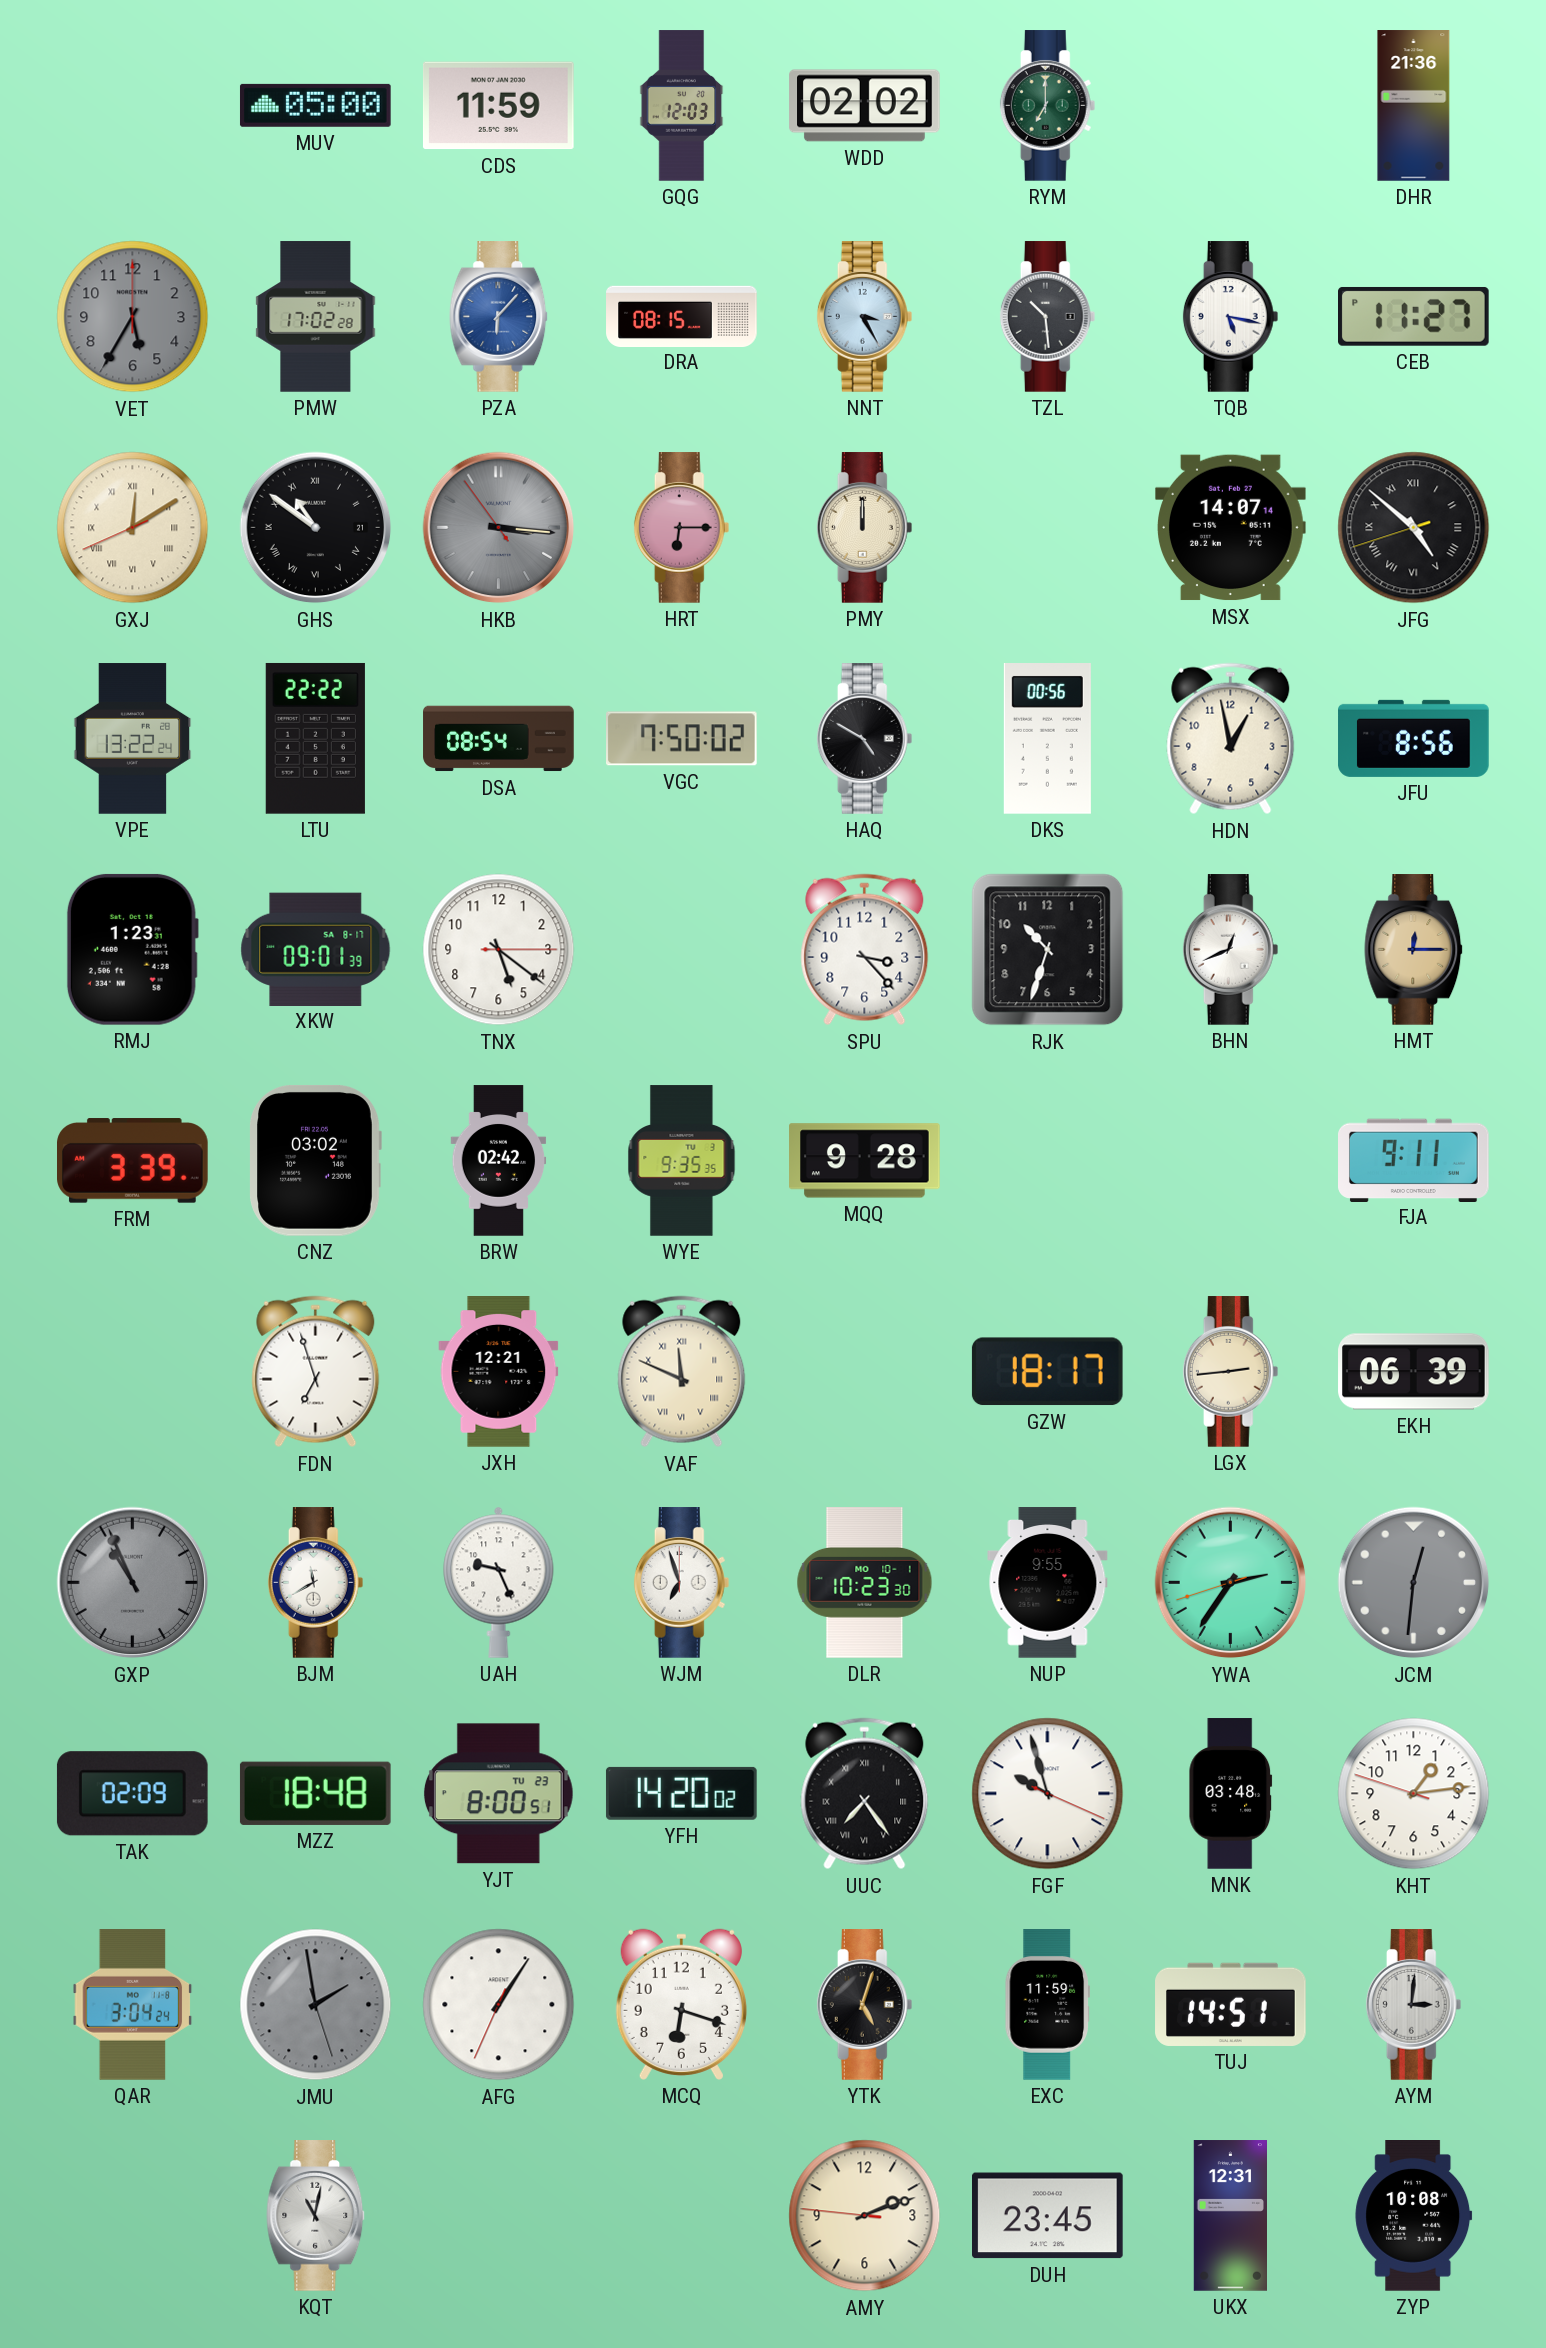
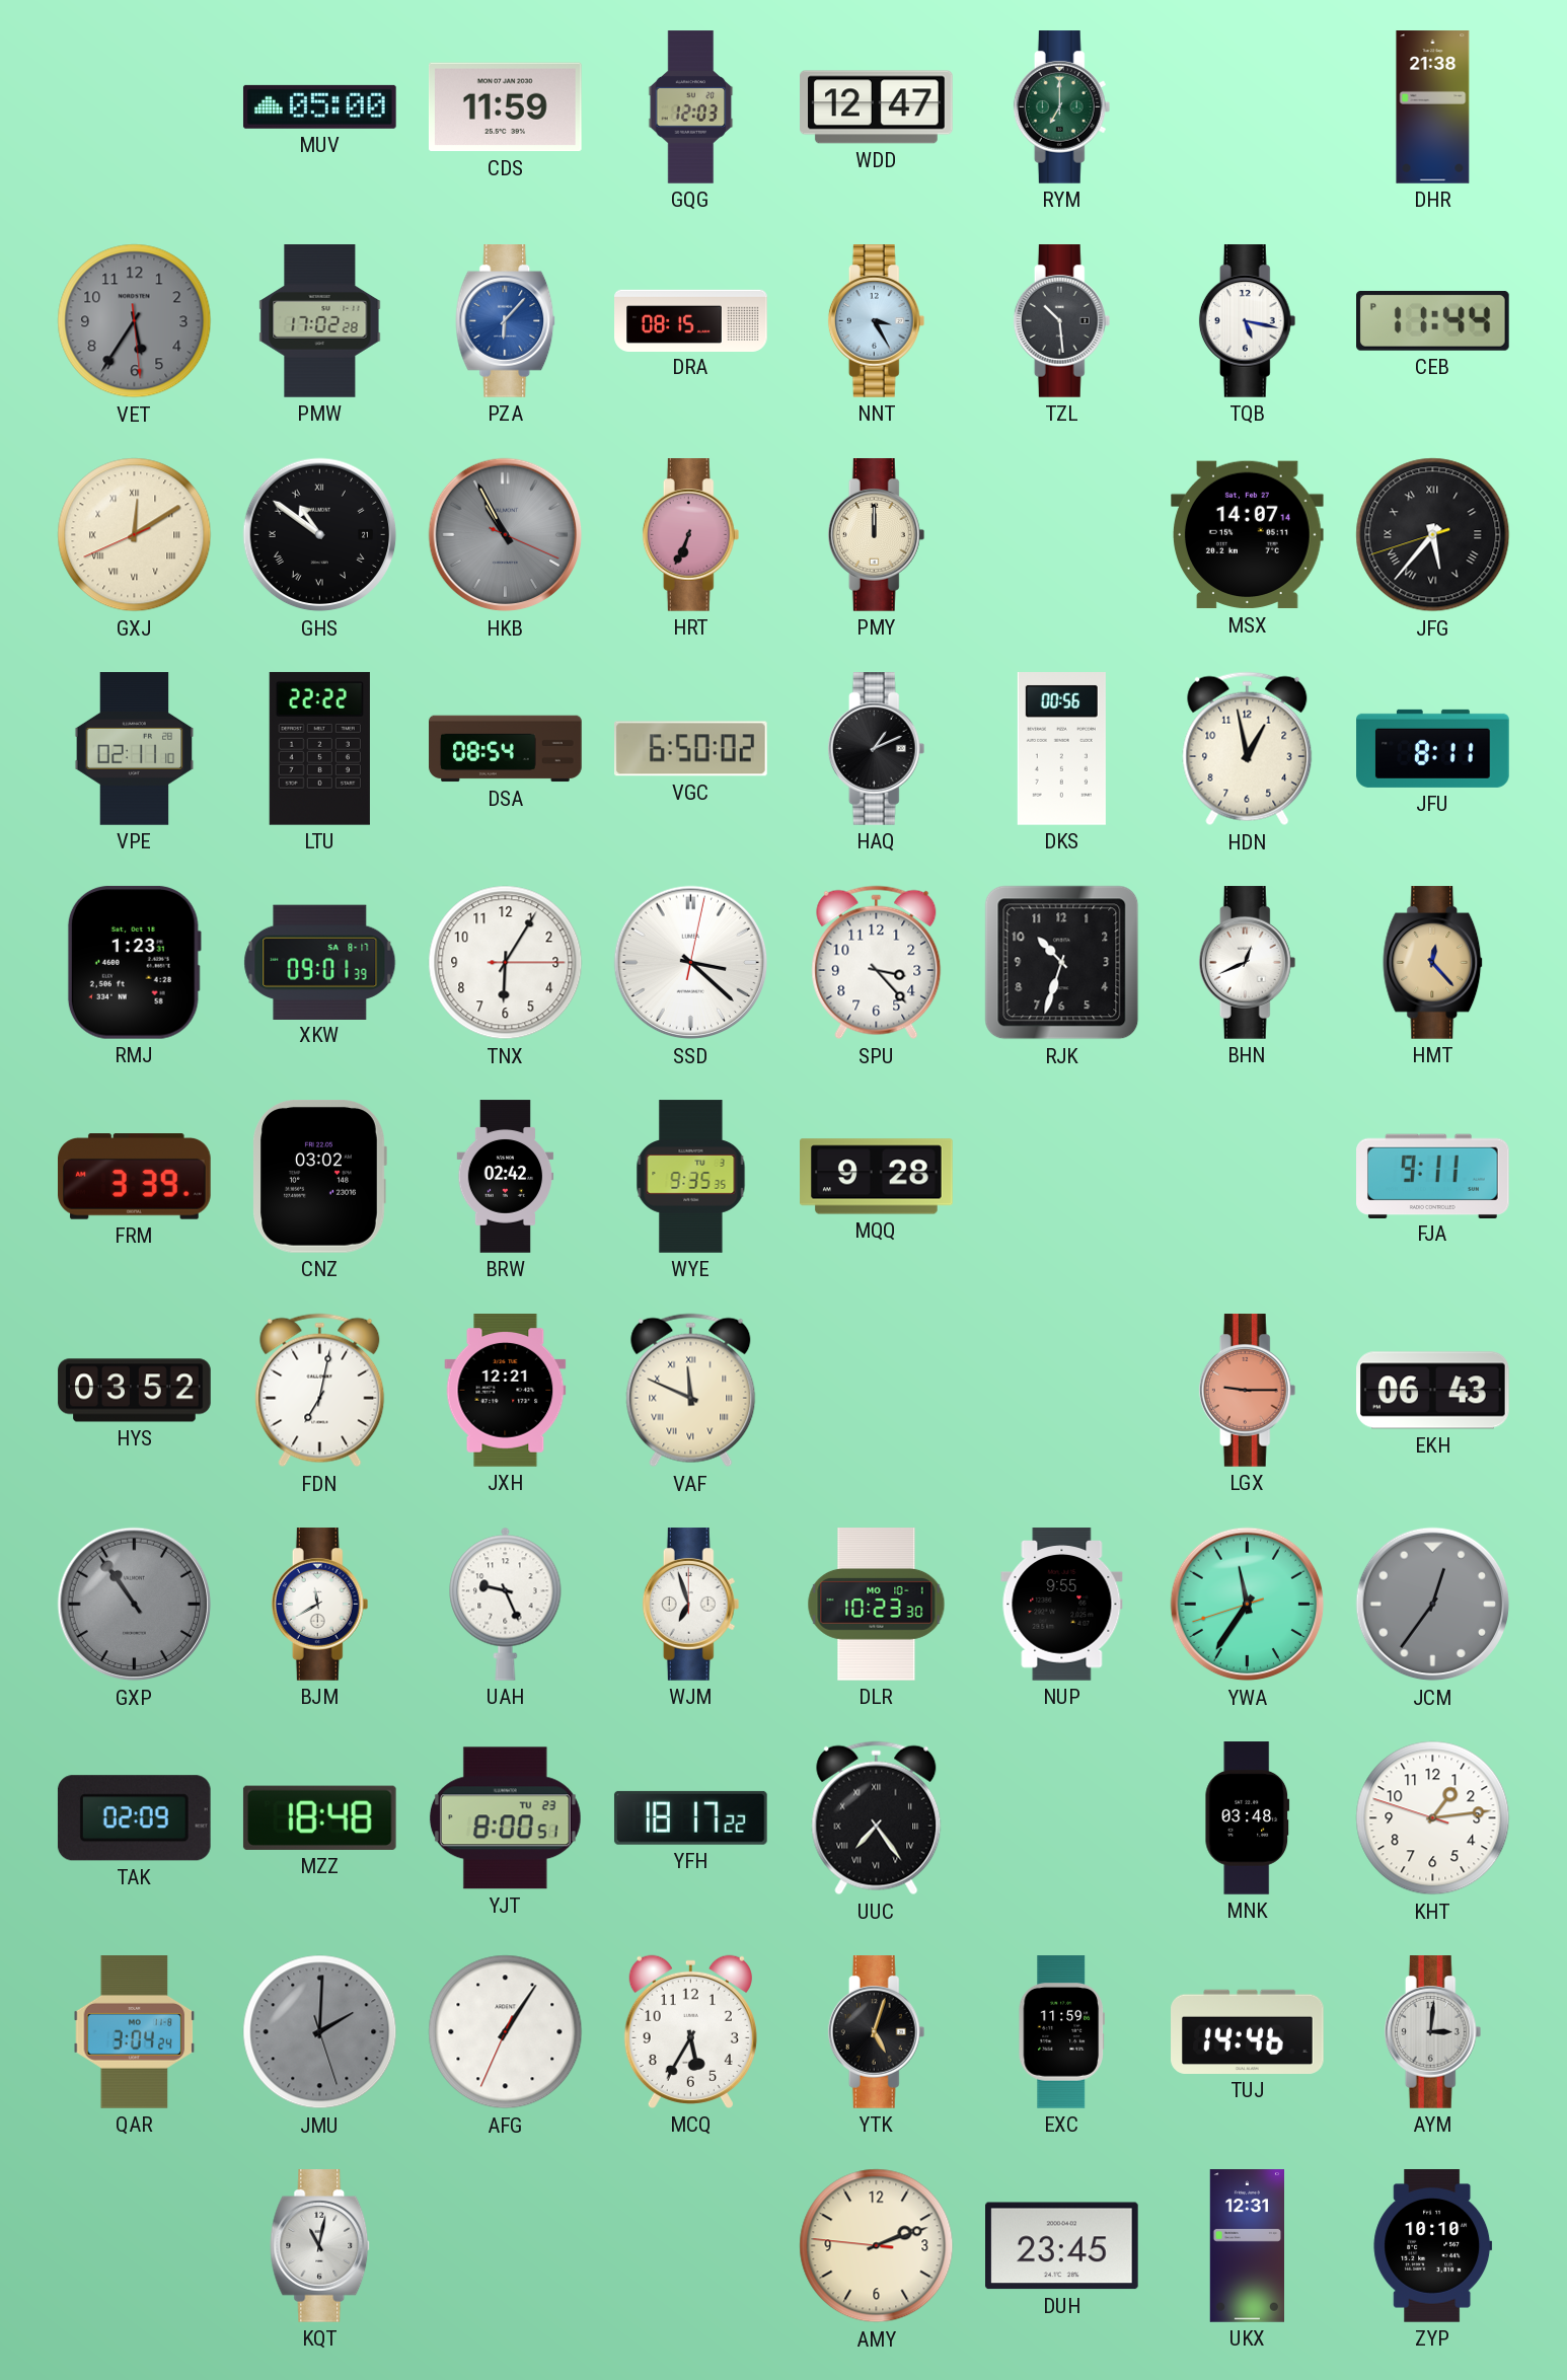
WDD: 02:02 -> 12:47 (877, 107)
DHR: 21:36 -> 21:38 (1433, 107)
VET: 5:35:00 -> 5:35:29 (135, 321)
CEB: 11:27 -> 11:44 (1433, 320)
HKB: 3:15 -> 10:55 (506, 535)
HRT: 6:15 -> 6:34 (691, 535)
JFG: 4:51 -> 5:36 (1433, 535)
VPE: 13:22 -> 02:11 (135, 749)
VGC: 7:50 -> 6:50 (691, 749)
HAQ: 4:50 -> 1:11 (877, 749)
JFU: 8:56 -> 8:11 (1433, 748)
TNX: 5:21 -> 6:05 (506, 963)
SSD: none -> 3:22 (691, 963)
HMT: 12:15 -> 12:23 (1433, 963)
HYS: none -> 03:52 (135, 1391)
FDN: 6:57 -> 7:02 (320, 1391)
GZW: 18:17 -> none (1047, 1372)
LGX: 2:44 -> 9:15 (1248, 1391)
LGX dial: cream -> salmon (1248, 1391)
EKH: 06:39 -> 06:43 (1433, 1391)
GXP: 10:56 -> 10:54 (135, 1605)
YWA: 2:35 -> 11:35 (1248, 1605)
JCM: 12:31 -> 12:36 (1433, 1605)
YFH: 14:20 -> 18:17 (690, 1817)
FGF: 9:57 -> none (1048, 1794)
JMU: 1:58 -> 2:00 (320, 2032)
MCQ: 6:18 -> 5:35 (690, 2031)
TUJ: 14:51 -> 14:46 (1248, 2031)
ZYP: 10:08 -> 10:10 (1433, 2246)
